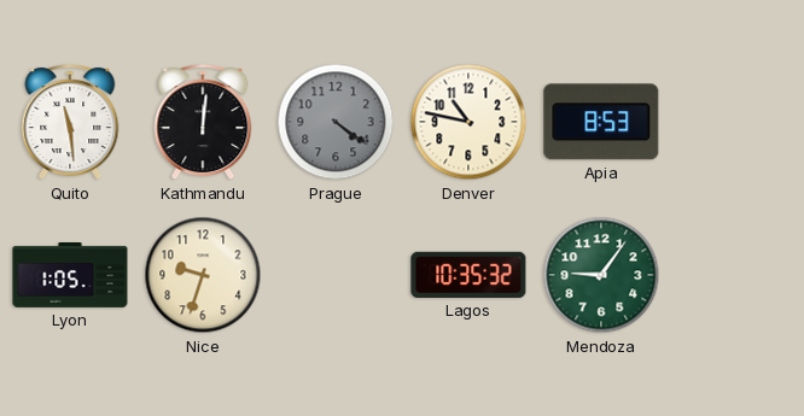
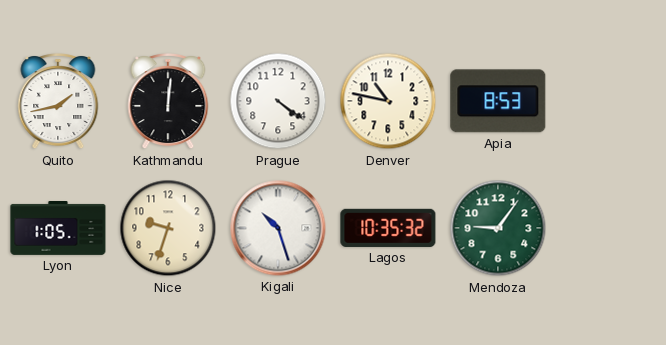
Quito: 11:29 -> 1:43 (58, 102)
Prague dial: grey -> white (278, 101)
Kigali: none -> 10:27 (278, 228)
